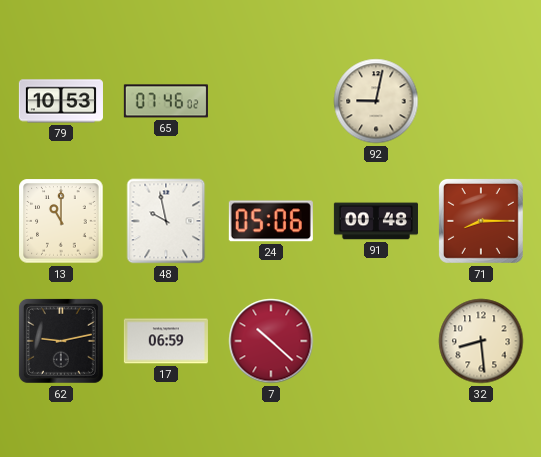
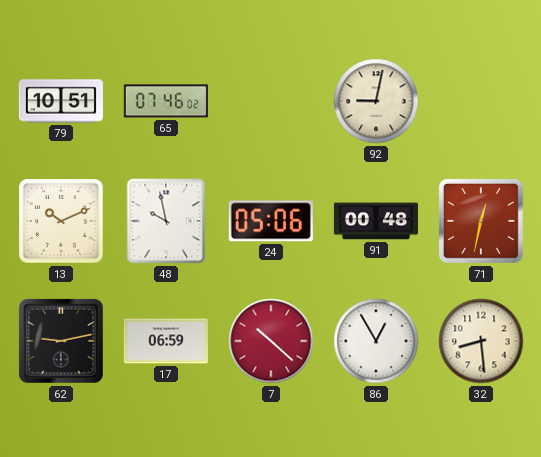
79: 10:53 -> 10:51 (61, 101)
13: 11:00 -> 10:11 (61, 221)
71: 8:15 -> 12:32 (481, 221)
86: none -> 12:55 (376, 341)
